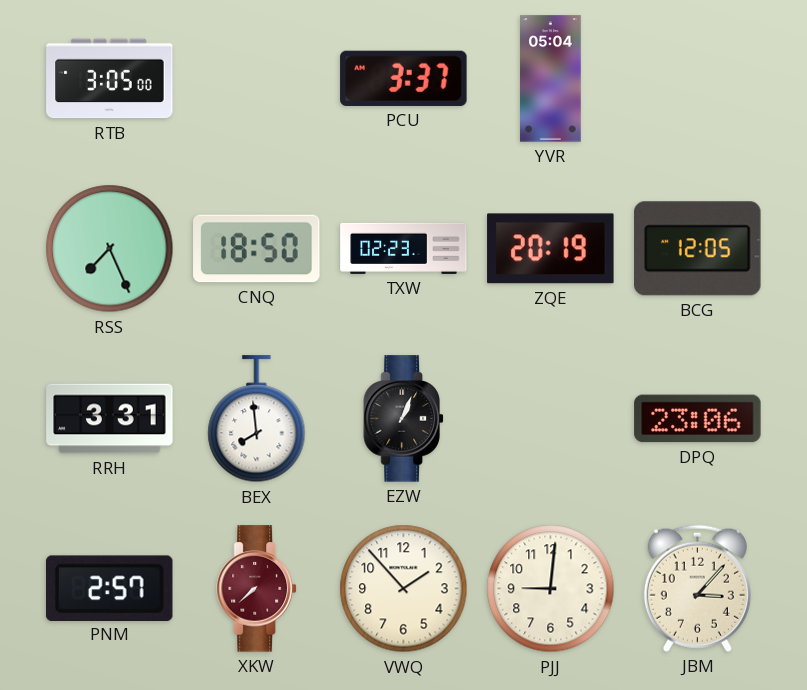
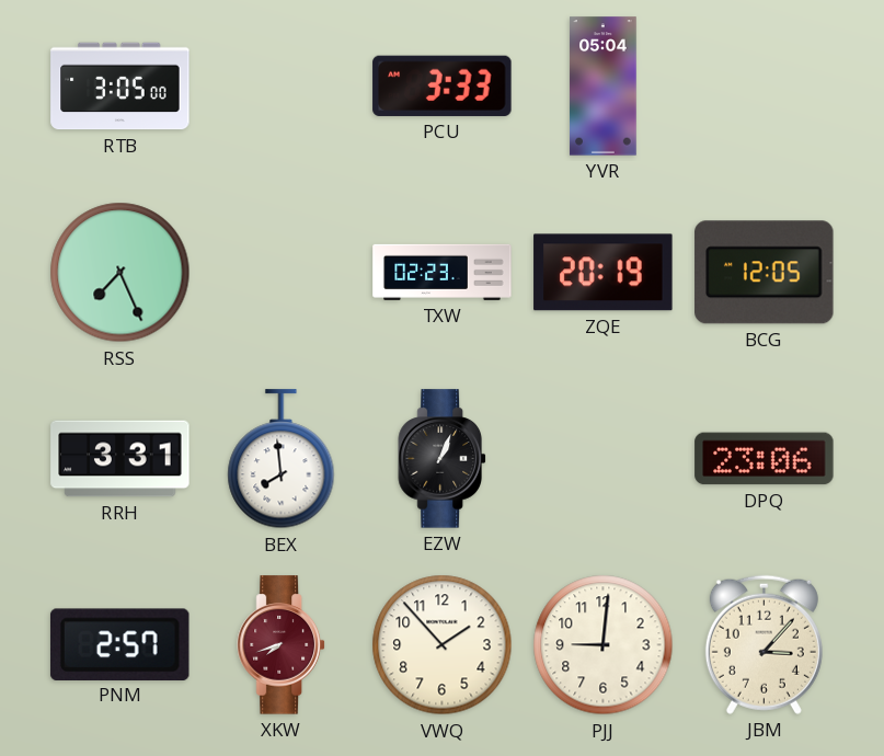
PCU: 3:37 -> 3:33 (443, 85)
CNQ: 18:50 -> none (257, 249)
XKW: 7:38 -> 7:42 (282, 645)
